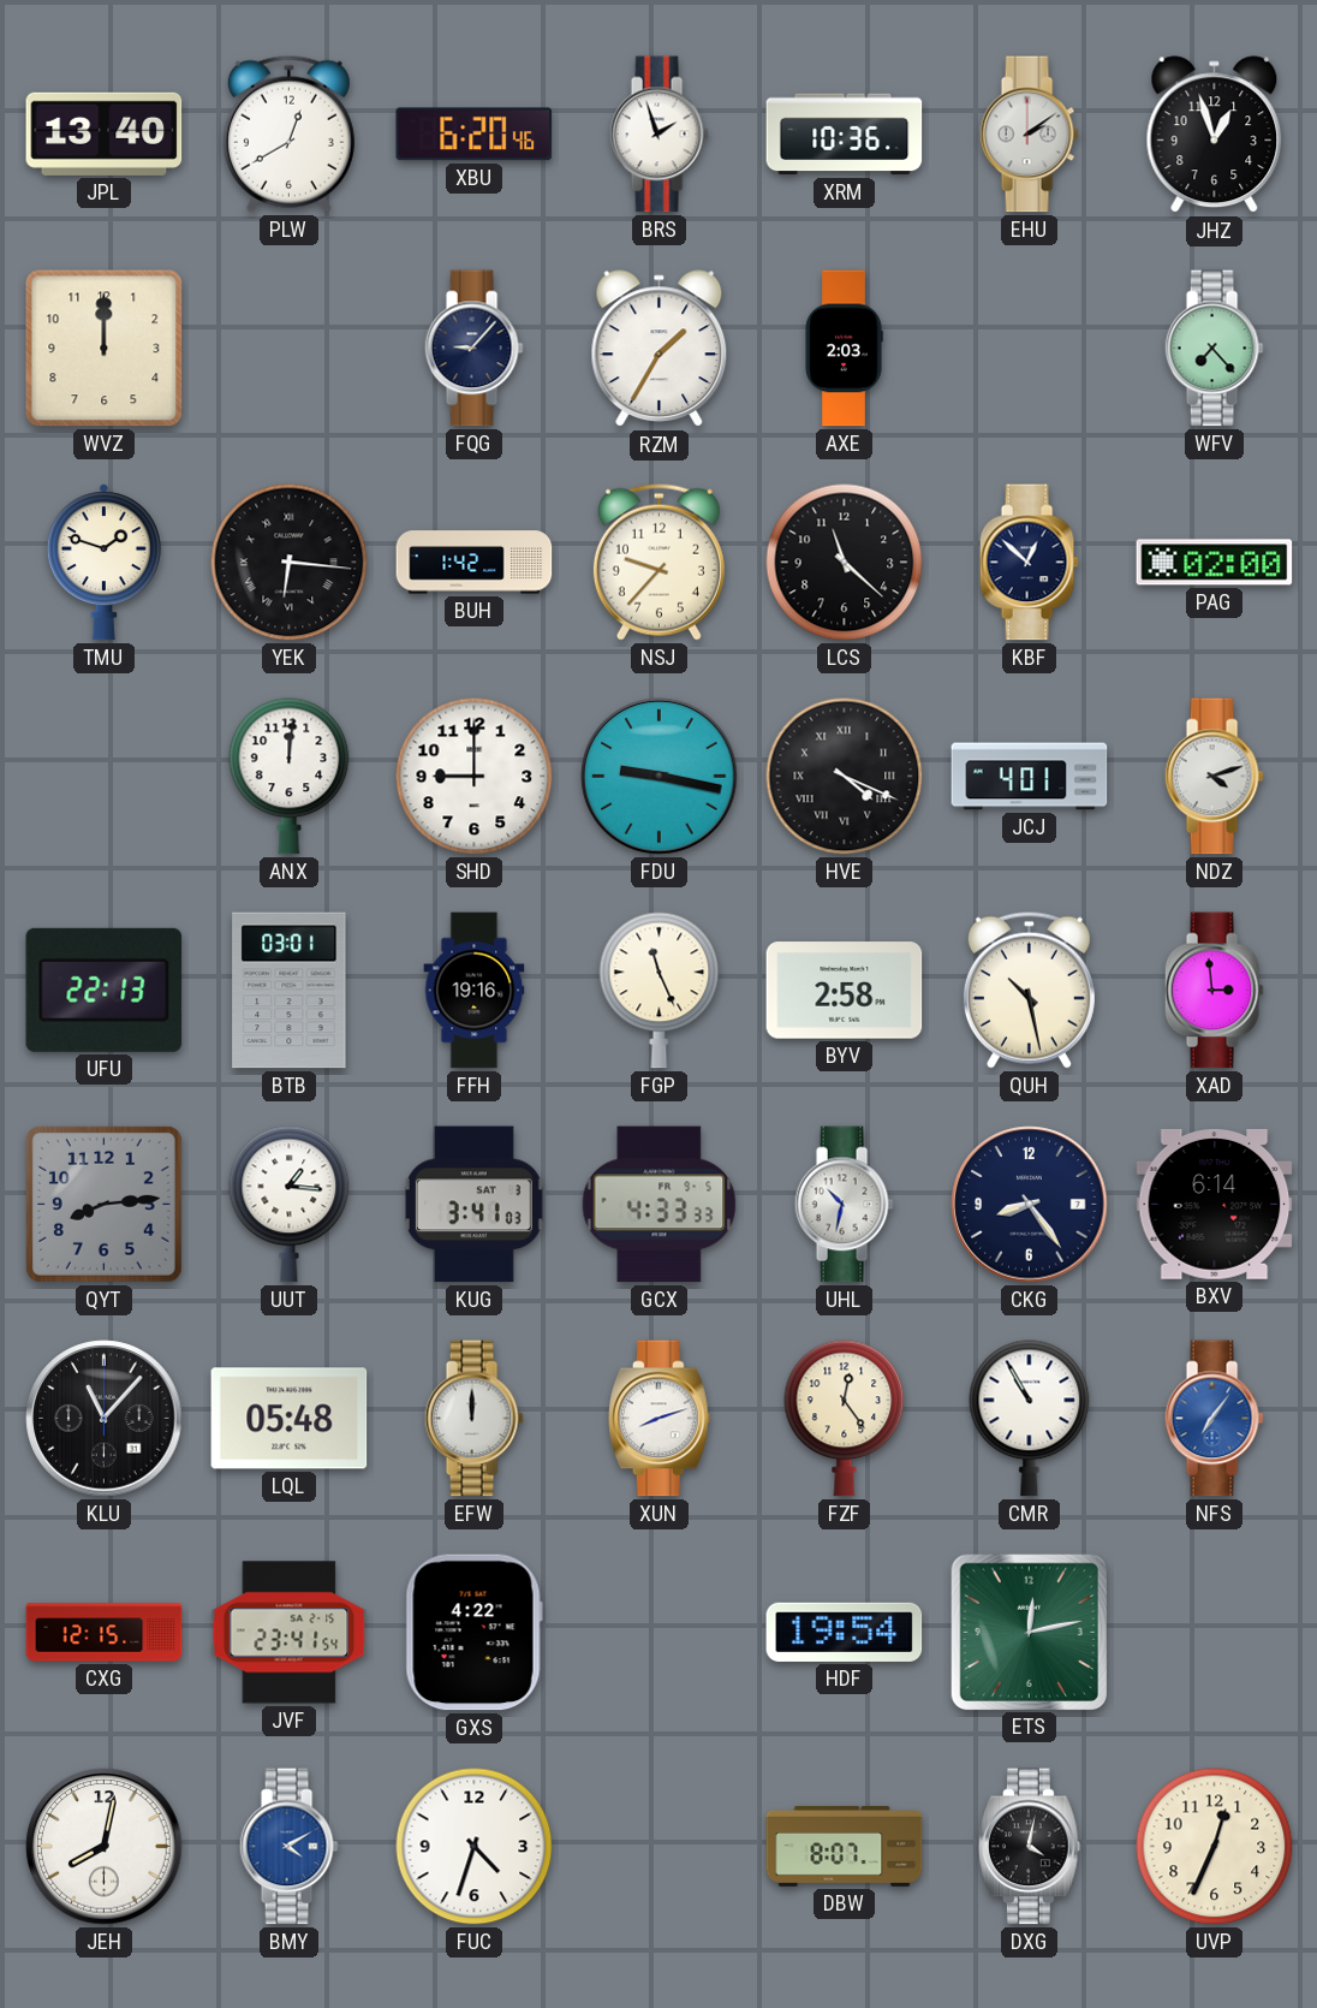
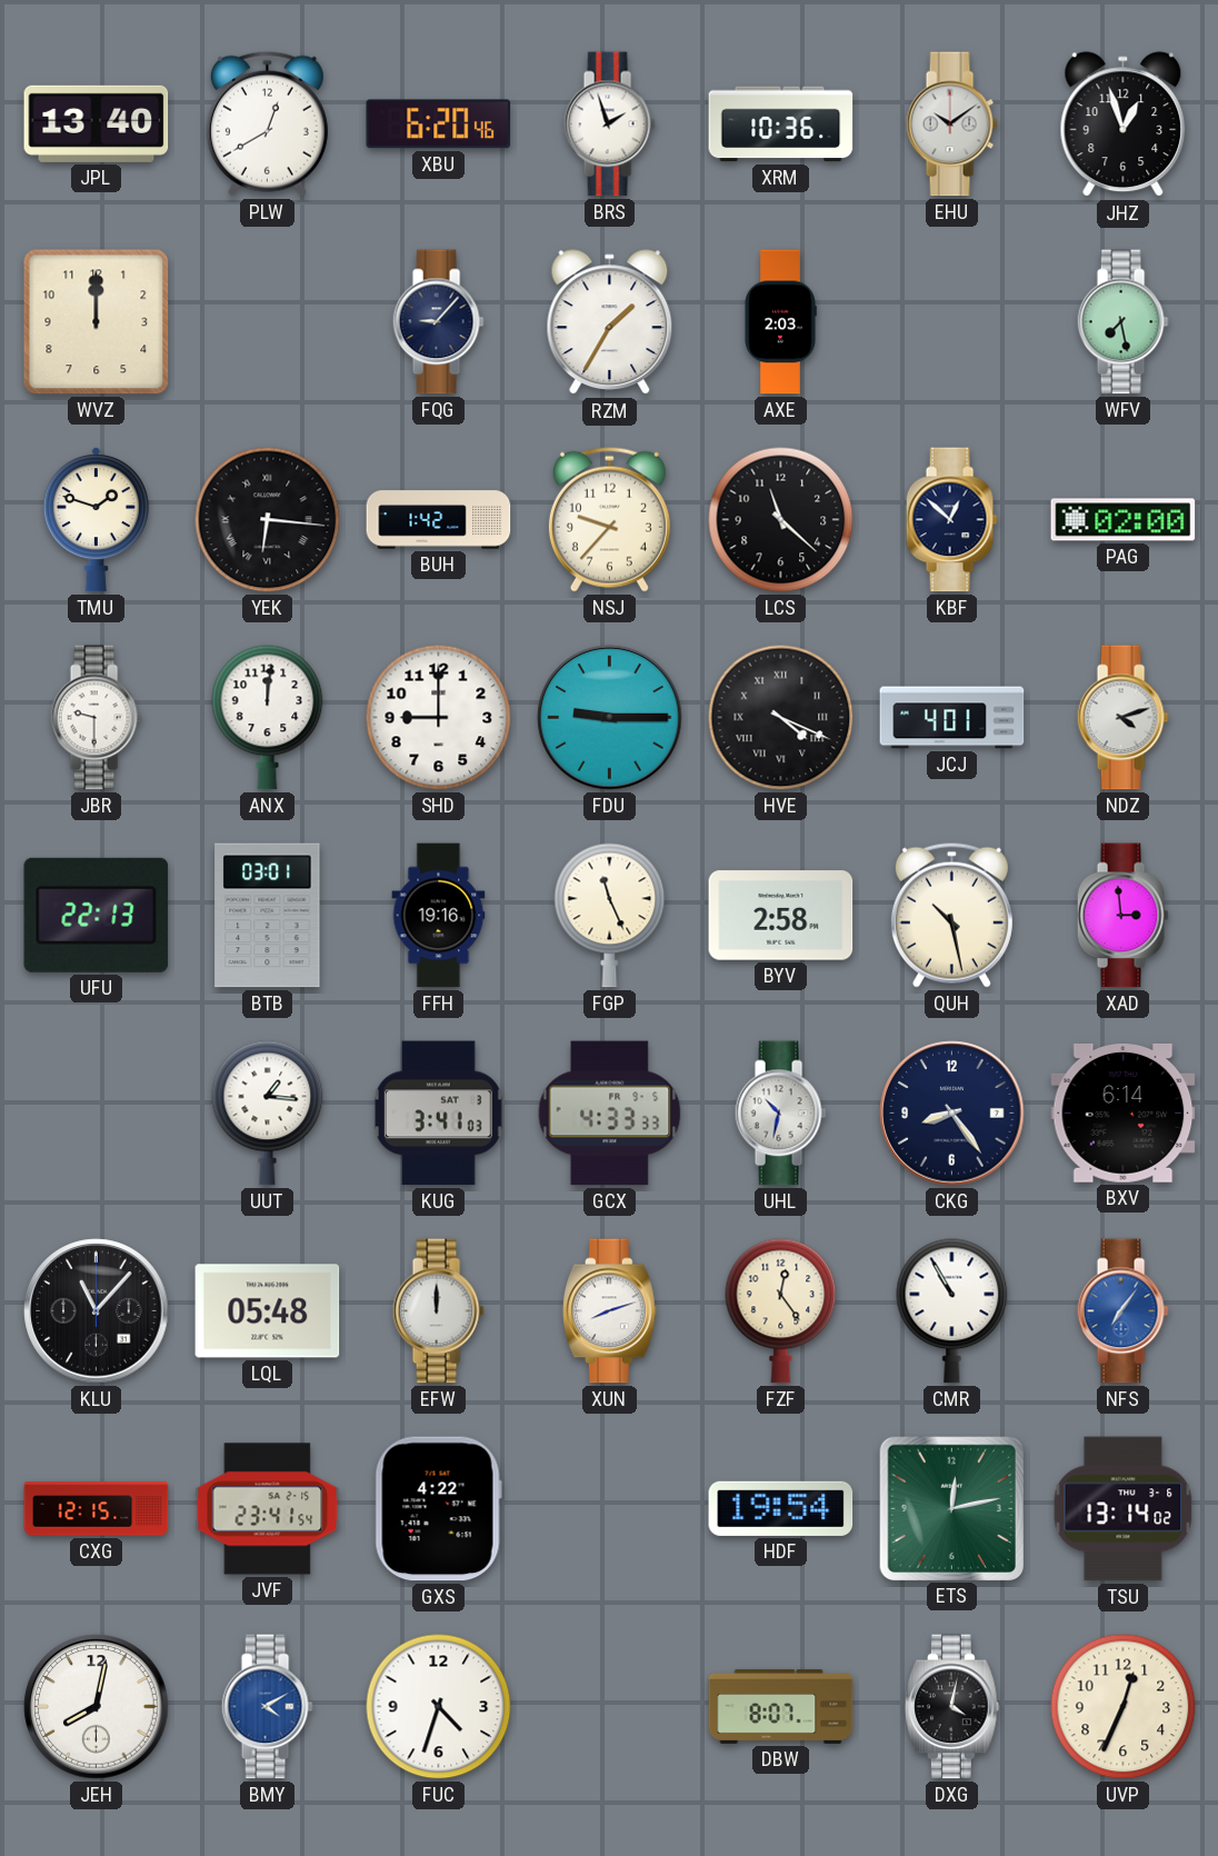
EHU: 2:09 -> 10:09 (951, 124)
WFV: 7:23 -> 7:28 (1122, 322)
JBR: none -> 9:30 (96, 718)
FDU: 9:17 -> 9:15 (610, 718)
QYT: 8:14 -> none (103, 1204)
TSU: none -> 13:14 (1124, 1509)
